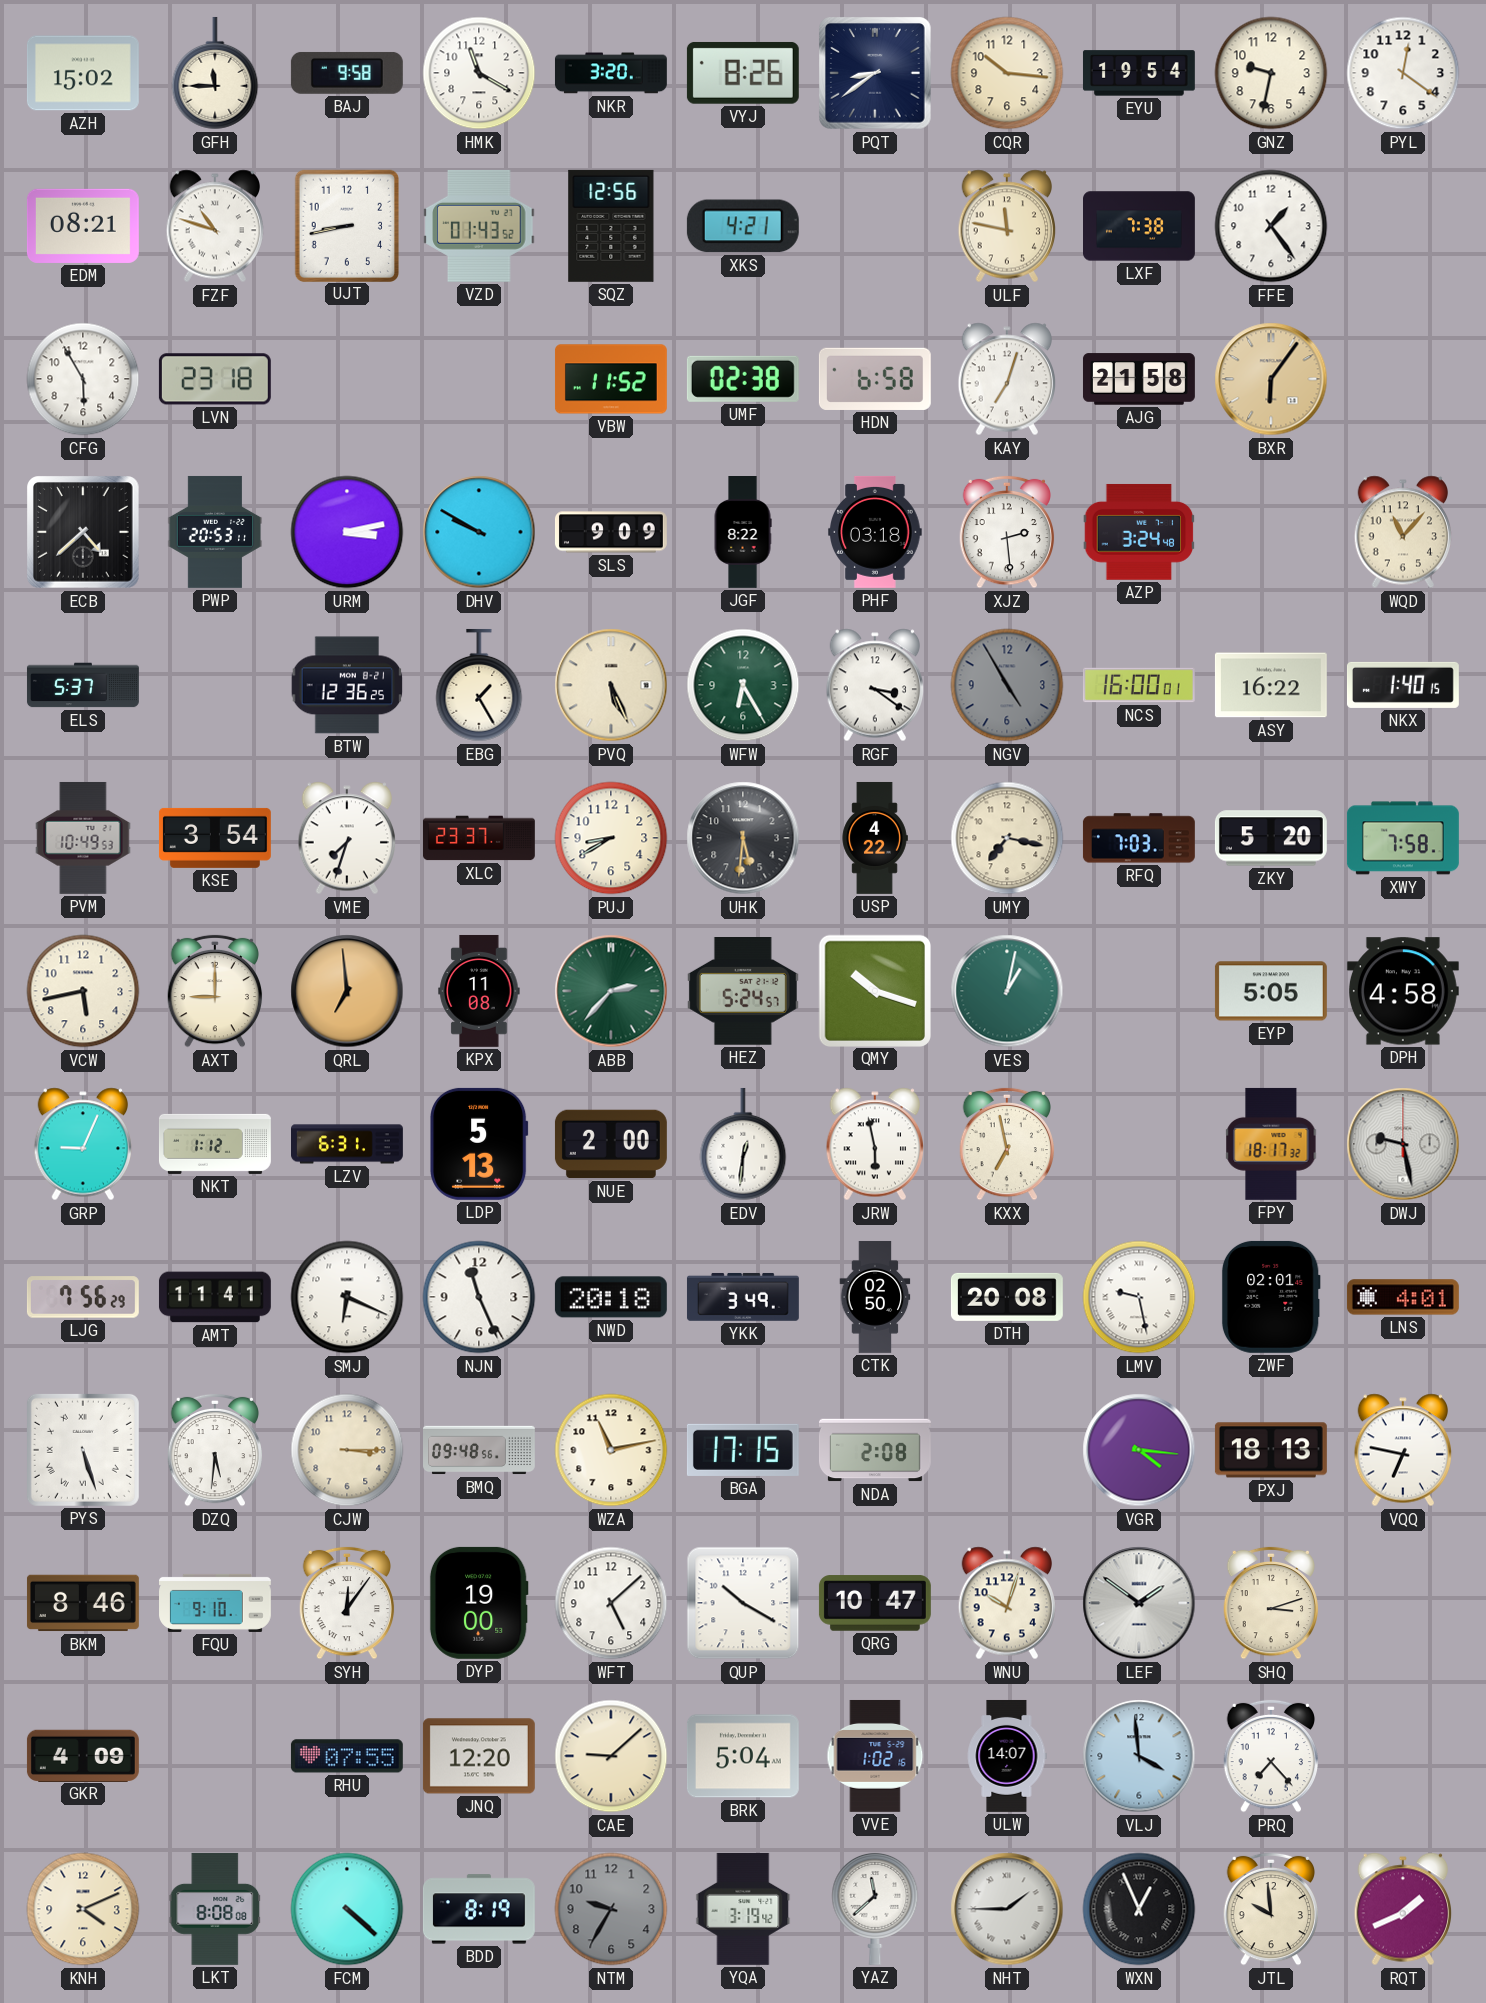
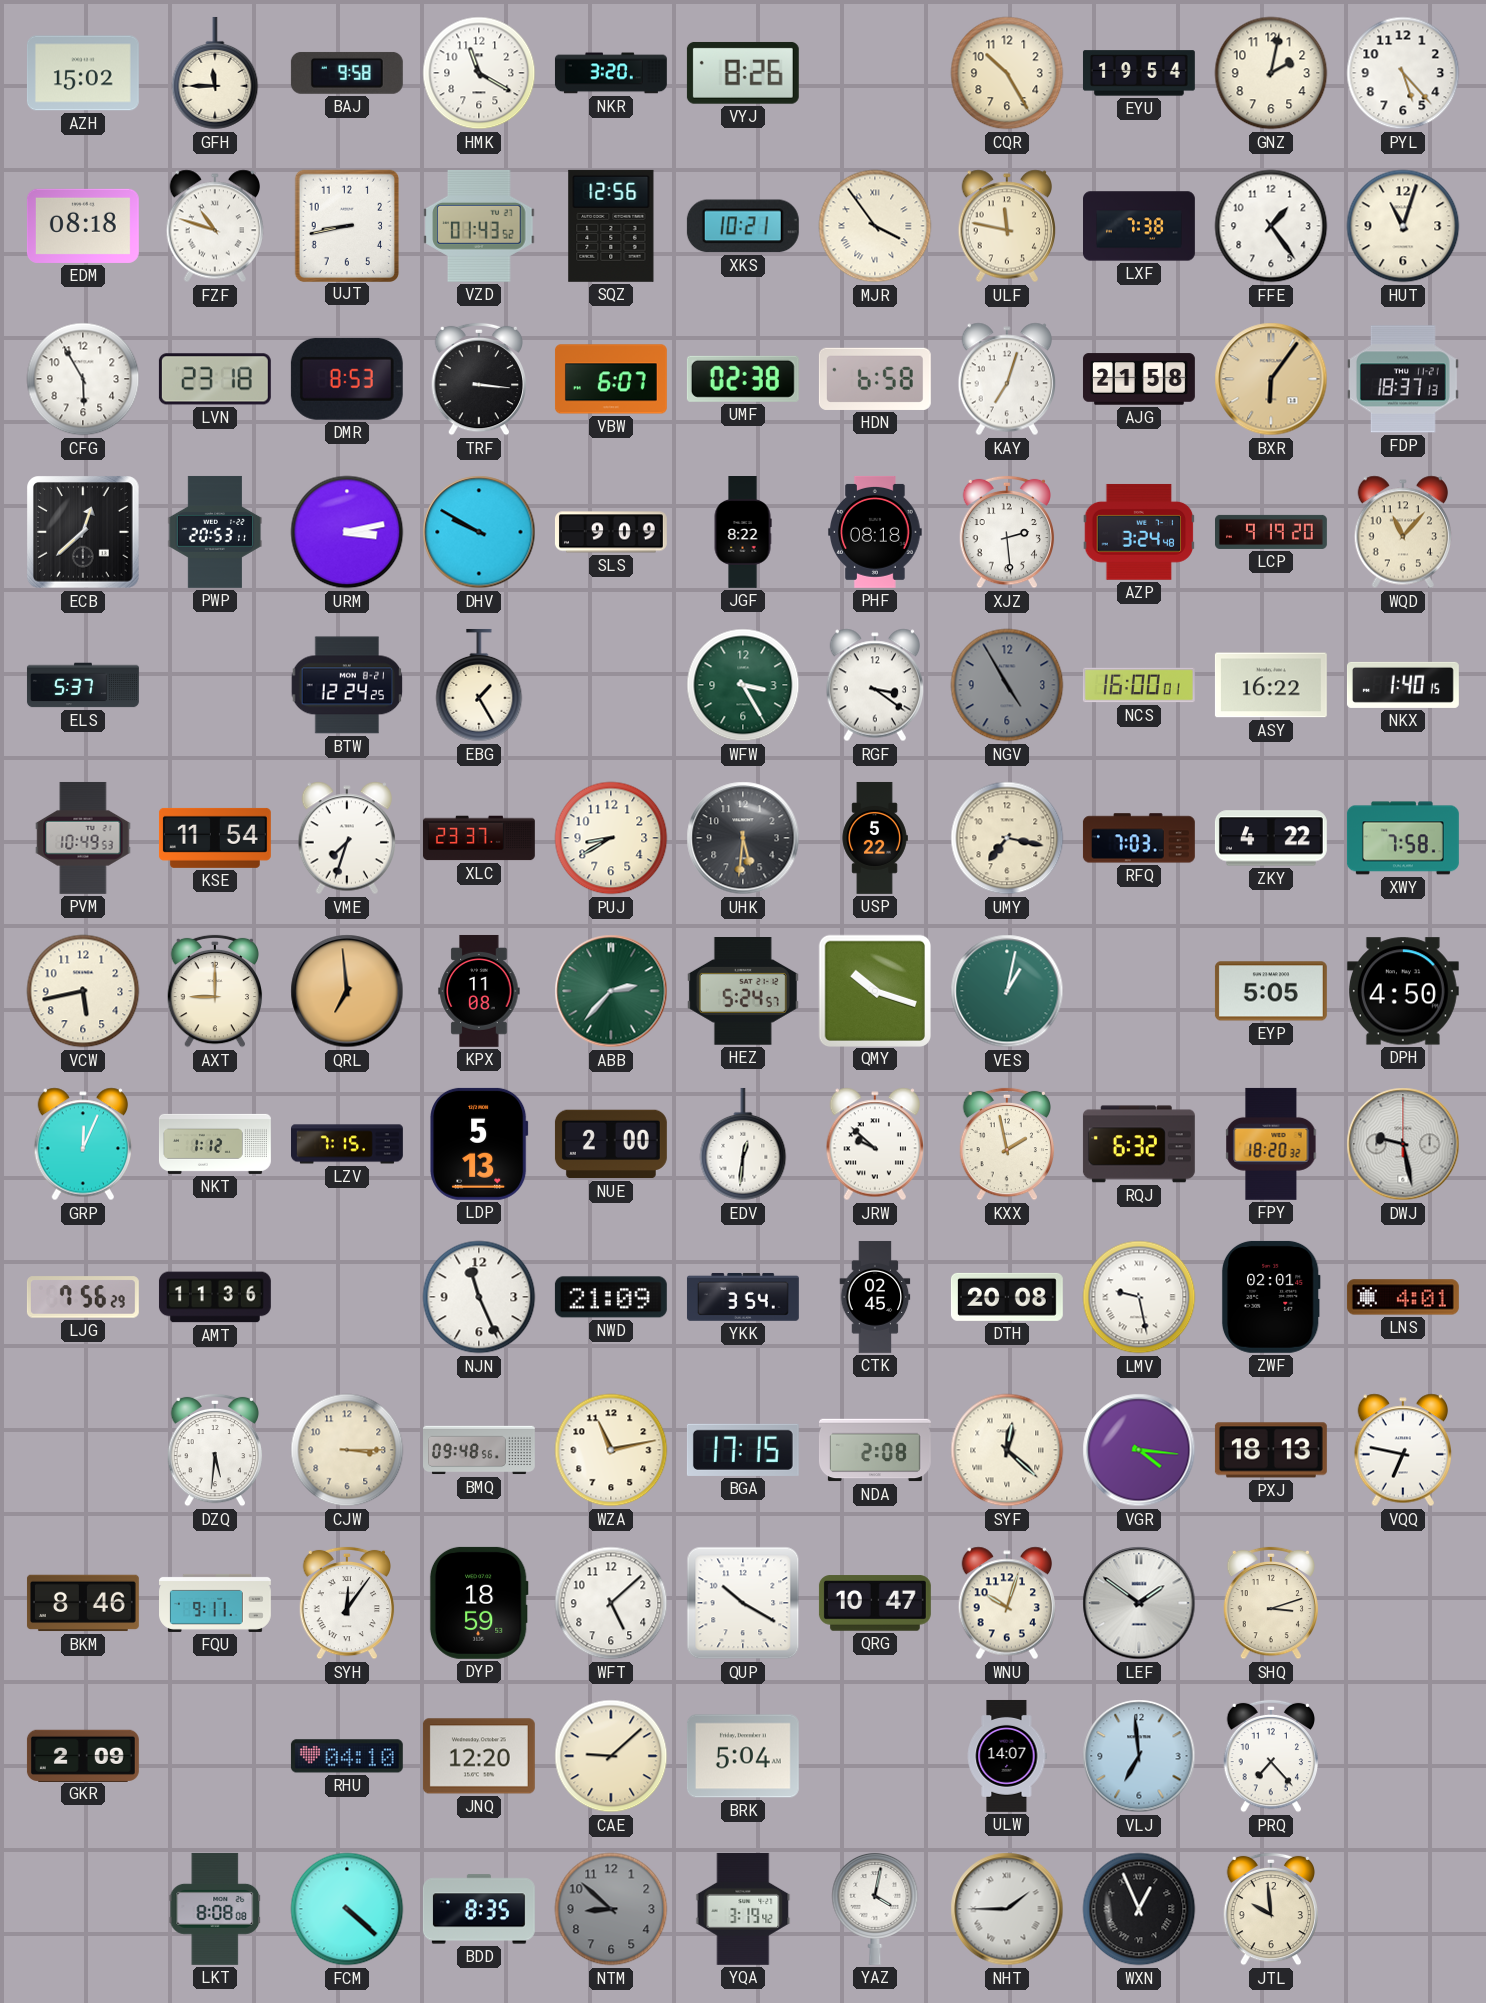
PQT: 8:39 -> none (875, 73)
CQR: 10:16 -> 10:25 (1007, 73)
GNZ: 9:32 -> 2:02 (1271, 73)
PYL: 12:21 -> 5:23 (1403, 73)
EDM: 08:21 -> 08:18 (83, 226)
XKS: 4:21 -> 10:21 (743, 226)
MJR: none -> 3:54 (875, 226)
HUT: none -> 11:03 (1403, 226)
DMR: none -> 8:53 (347, 379)
TRF: none -> 3:16 (479, 379)
VBW: 11:52 -> 6:07 (611, 379)
FDP: none -> 18:37 (1403, 379)
ECB: 4:38 -> 12:38 (83, 532)
PHF: 03:18 -> 08:18 (875, 532)
LCP: none -> 9:19 (1272, 532)
BTW: 12:36 -> 12:24 (347, 685)
PVQ: 5:26 -> none (611, 685)
WFW: 6:25 -> 3:25 (743, 685)
KSE: 3:54 -> 11:54 (215, 838)
USP: 4:22 -> 5:22 (875, 838)
ZKY: 5:20 -> 4:22 (1271, 838)
DPH: 4:58 -> 4:50 (1403, 991)
GRP: 9:04 -> 12:04 (83, 1144)
LZV: 6:31 -> 7:15 (348, 1144)
JRW: 5:58 -> 9:52 (875, 1144)
KXX: 6:58 -> 1:58 (1007, 1144)
RQJ: none -> 6:32 (1139, 1144)
FPY: 18:17 -> 18:20 (1271, 1144)
AMT: 11:41 -> 11:36 (215, 1297)
SMJ: 6:19 -> none (347, 1297)
NWD: 20:18 -> 21:09 (611, 1297)
YKK: 3:49 -> 3:54 (743, 1297)
CTK: 02:50 -> 02:45 (875, 1297)
PYS: 5:27 -> none (83, 1450)
SYF: none -> 12:22 (1007, 1450)
FQU: 9:10 -> 9:11 (216, 1603)
DYP: 19:00 -> 18:59 (479, 1603)
GKR: 4:09 -> 2:09 (83, 1755)
RHU: 07:55 -> 04:10 (347, 1756)
VVE: 1:02 -> none (875, 1756)
VLJ: 3:59 -> 6:59 (1139, 1756)
KNH: 4:11 -> none (83, 1909)
BDD: 8:19 -> 8:35 (479, 1909)
NTM: 9:35 -> 8:52 (611, 1909)
YAZ: 11:38 -> 4:02 (875, 1908)
RQT: 1:41 -> none (1403, 1909)
